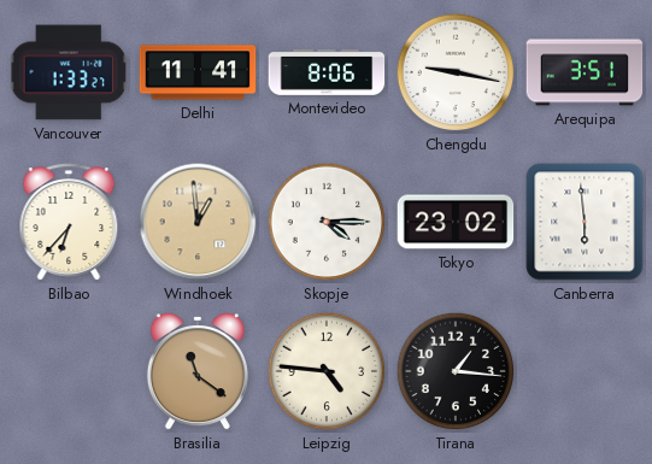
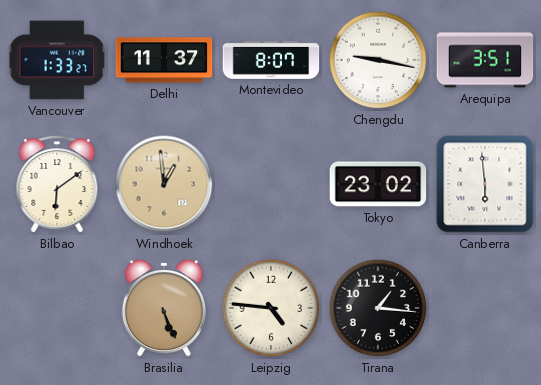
Delhi: 11:41 -> 11:37 (164, 60)
Montevideo: 8:06 -> 8:07 (271, 60)
Bilbao: 6:37 -> 6:09 (57, 184)
Skopje: 4:15 -> none (327, 222)
Brasilia: 11:21 -> 5:26 (164, 309)
